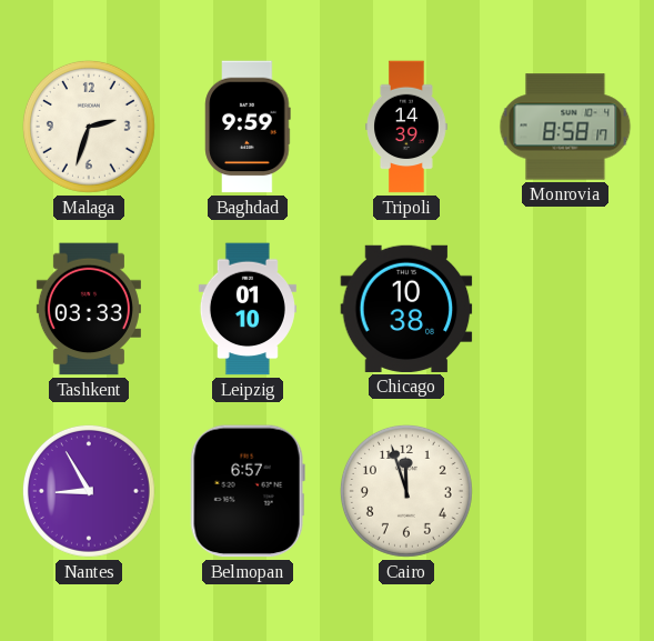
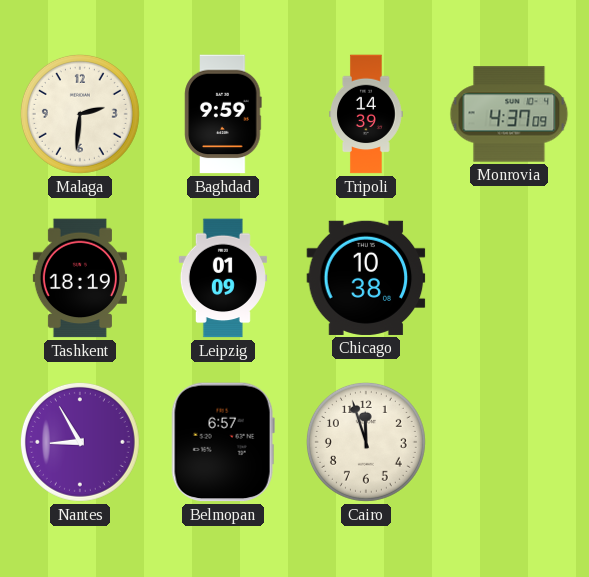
Malaga: 2:33 -> 2:31 (80, 114)
Monrovia: 8:58 -> 4:37 (509, 114)
Tashkent: 03:33 -> 18:19 (80, 278)
Leipzig: 01:10 -> 01:09 (223, 278)
